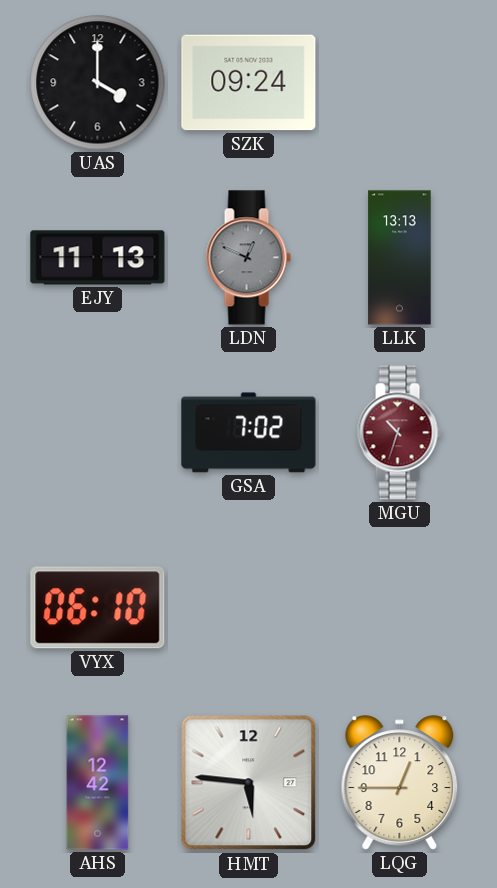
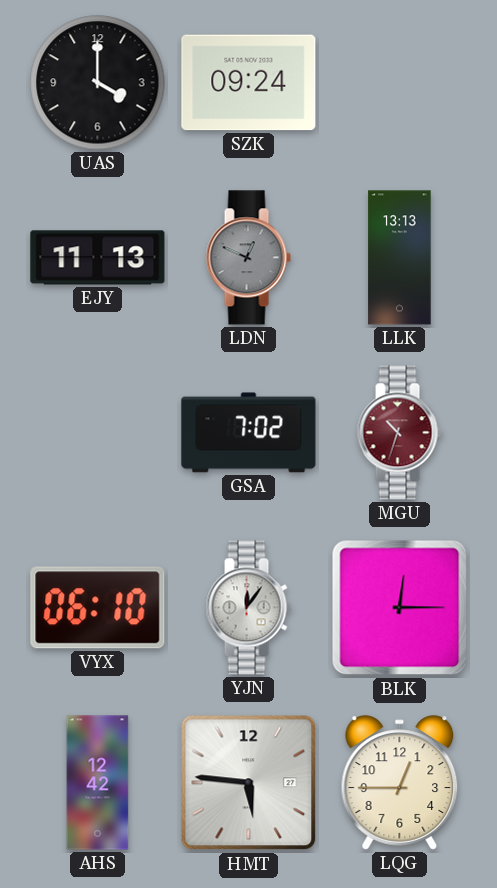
YJN: none -> 12:06 (248, 608)
BLK: none -> 12:15 (400, 608)
